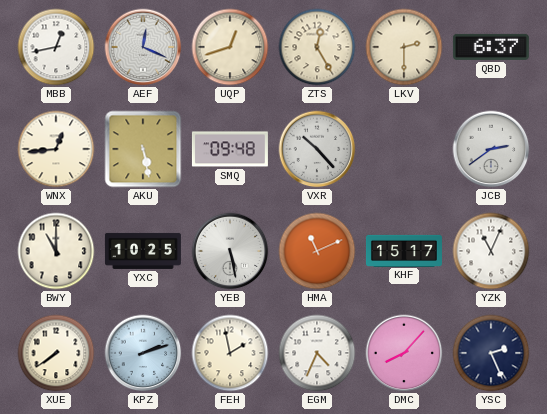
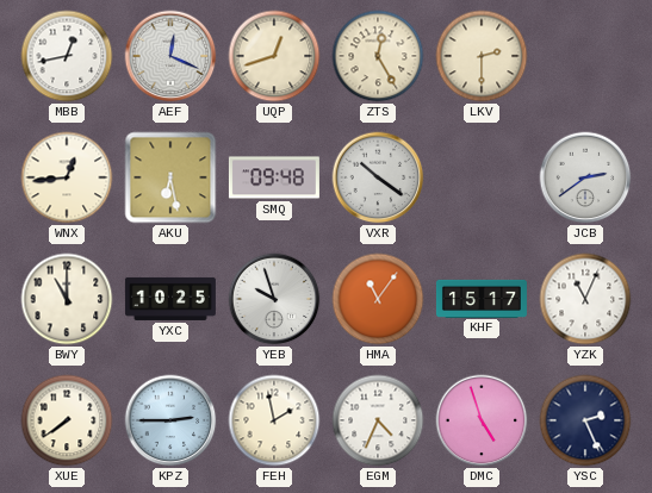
QBD: 6:37 -> none (491, 47)
AKU: 5:28 -> 6:28 (170, 177)
VXR: 10:23 -> 10:21 (378, 177)
YEB: 5:28 -> 9:57 (274, 299)
HMA: 11:11 -> 11:06 (378, 299)
KPZ: 2:12 -> 2:45 (170, 420)
DMC: 8:07 -> 4:57 (482, 420)
